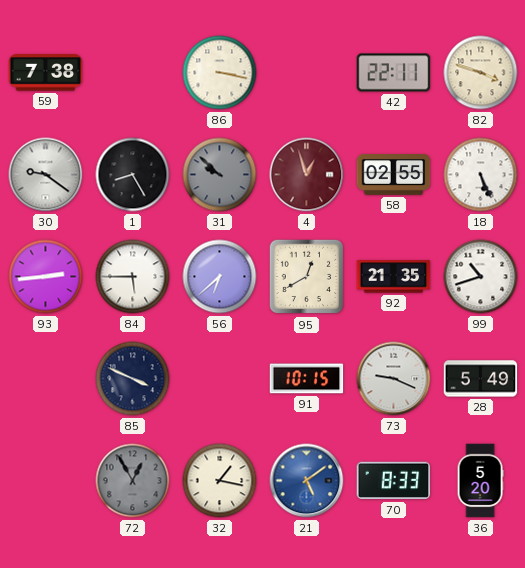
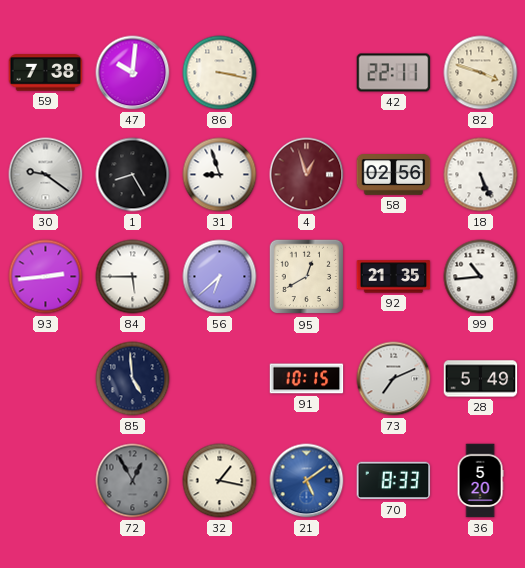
47: none -> 10:01 (133, 73)
31: 9:52 -> 8:57 (220, 175)
31 dial: grey -> white (220, 175)
58: 02:55 -> 02:56 (394, 175)
99: 10:42 -> 10:44 (481, 277)
85: 3:49 -> 4:59 (133, 379)
73: 9:19 -> 7:11 (394, 379)
